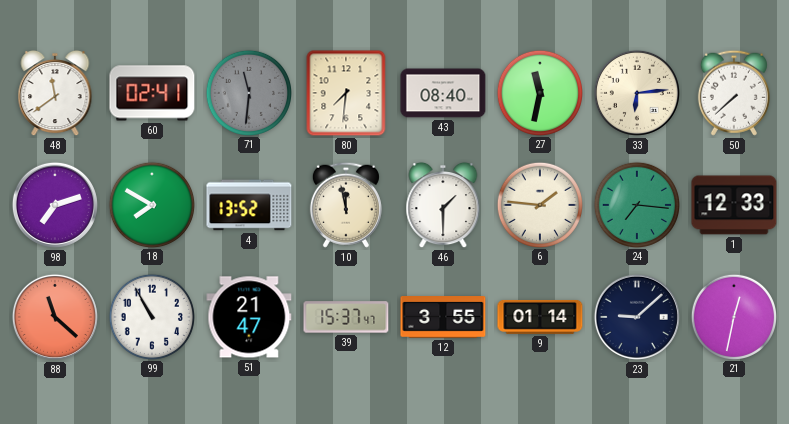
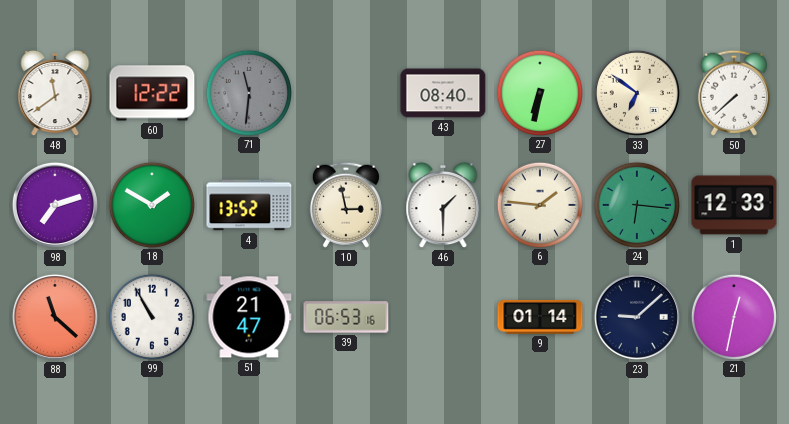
60: 02:41 -> 12:22 (152, 93)
80: 7:31 -> none (346, 93)
27: 11:32 -> 6:32 (539, 92)
33: 6:14 -> 6:51 (637, 93)
18: 7:50 -> 1:50 (151, 204)
10: 11:58 -> 2:58 (346, 205)
24: 7:16 -> 6:16 (636, 204)
39: 15:37 -> 06:53 (346, 317)
12: 3:55 -> none (443, 318)
